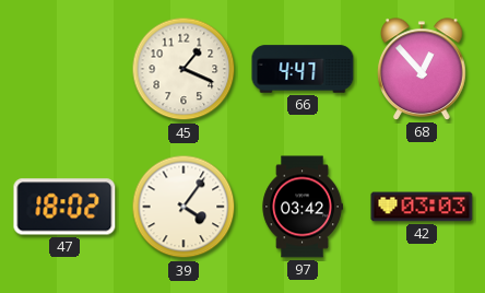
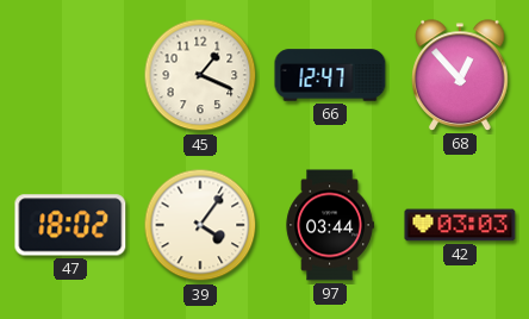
66: 4:47 -> 12:47 (330, 75)
97: 03:42 -> 03:44 (330, 225)
